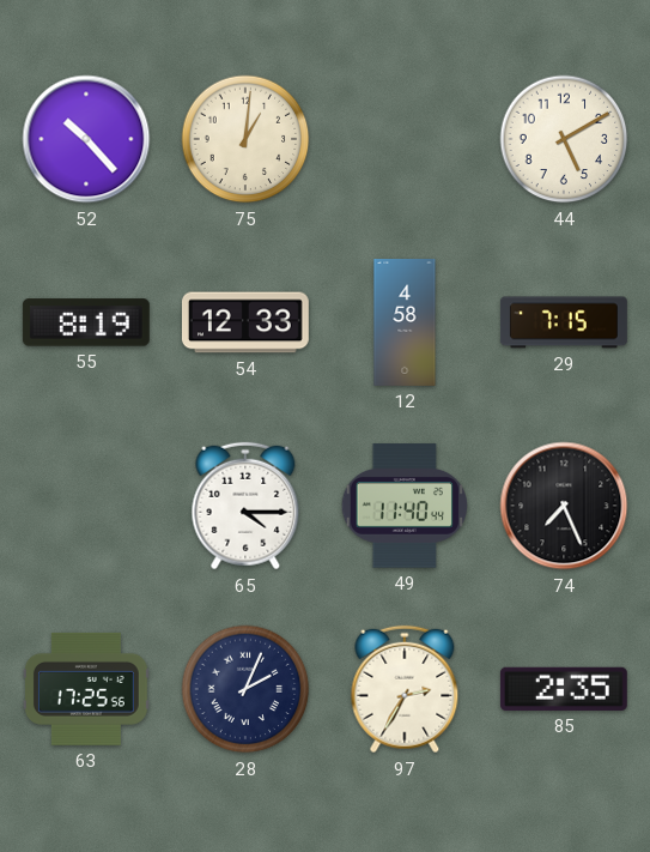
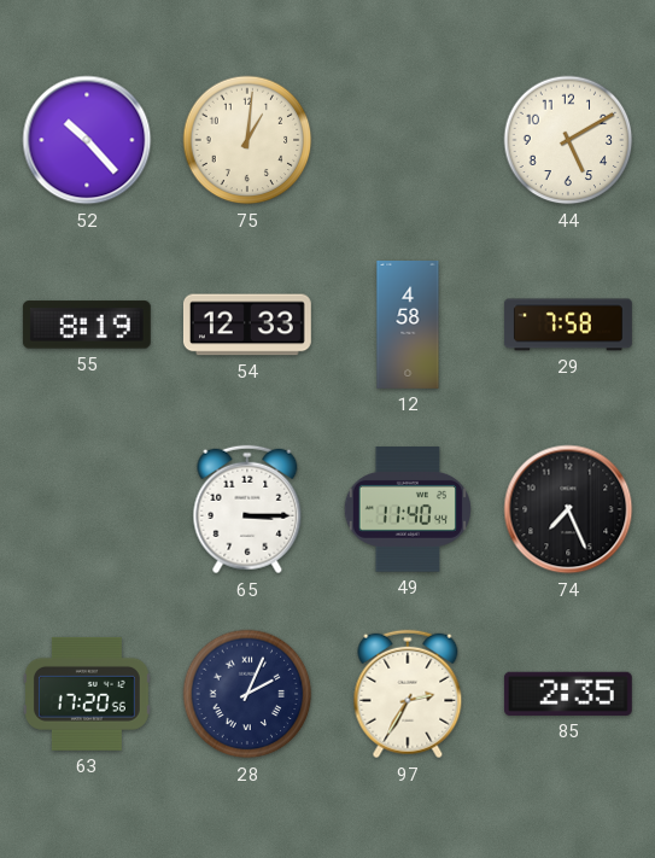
29: 7:15 -> 7:58 (568, 325)
65: 4:15 -> 3:15 (247, 509)
63: 17:25 -> 17:20 (87, 694)
